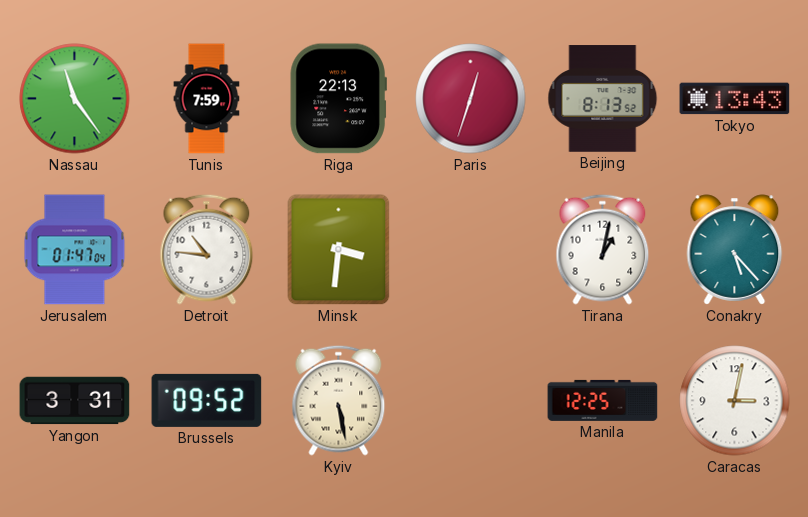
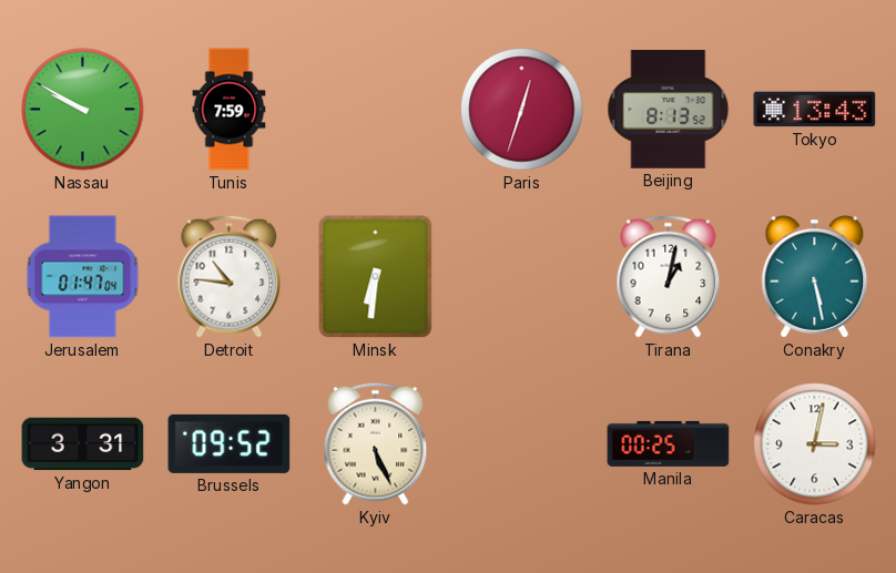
Nassau: 11:24 -> 9:50 (83, 110)
Riga: 22:13 -> none (338, 99)
Minsk: 3:31 -> 6:31 (376, 277)
Conakry: 5:23 -> 5:28 (815, 277)
Kyiv: 5:28 -> 5:26 (376, 443)
Manila: 12:25 -> 00:25 (669, 443)
